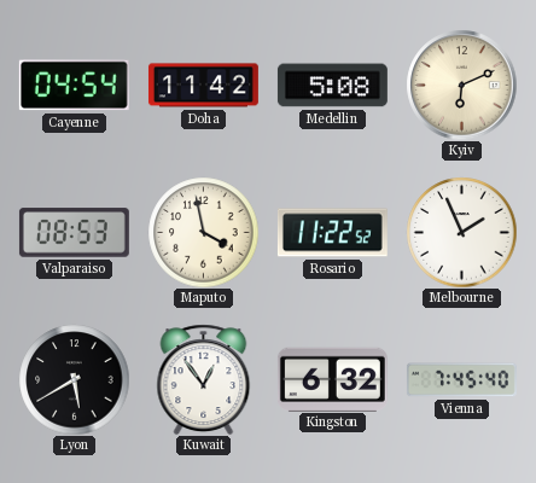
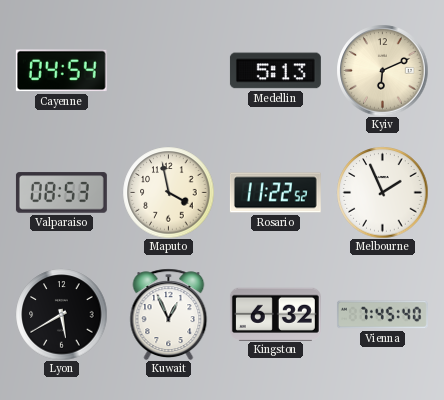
Doha: 11:42 -> none (203, 86)
Medellin: 5:08 -> 5:13 (275, 71)
Kuwait: 12:54 -> 12:56 (169, 314)
